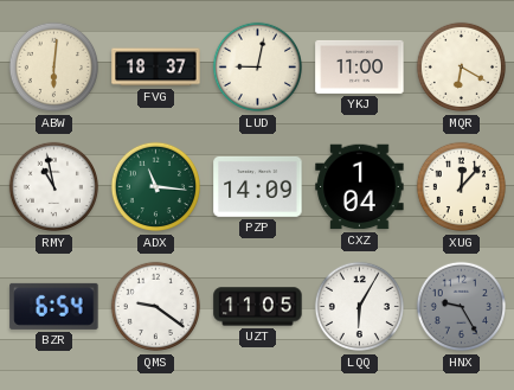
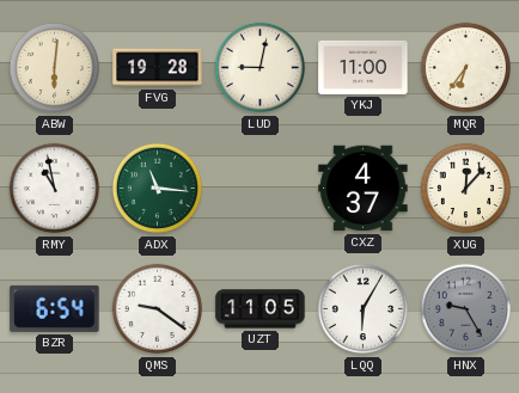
FVG: 18:37 -> 19:28 (158, 68)
MQR: 6:20 -> 6:36 (466, 68)
PZP: 14:09 -> none (258, 186)
CXZ: 1:04 -> 4:37 (364, 189)
